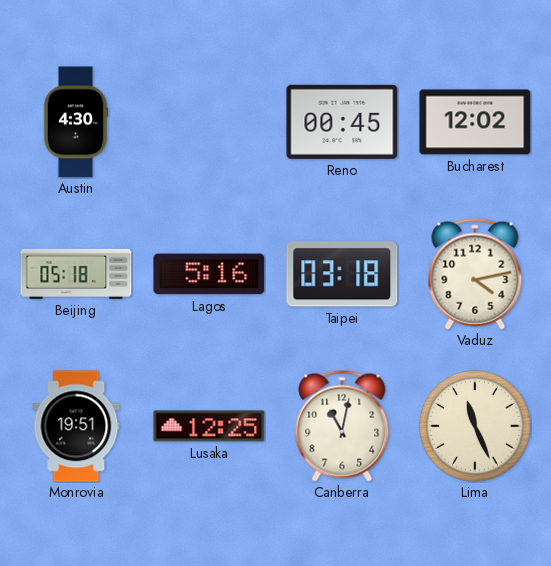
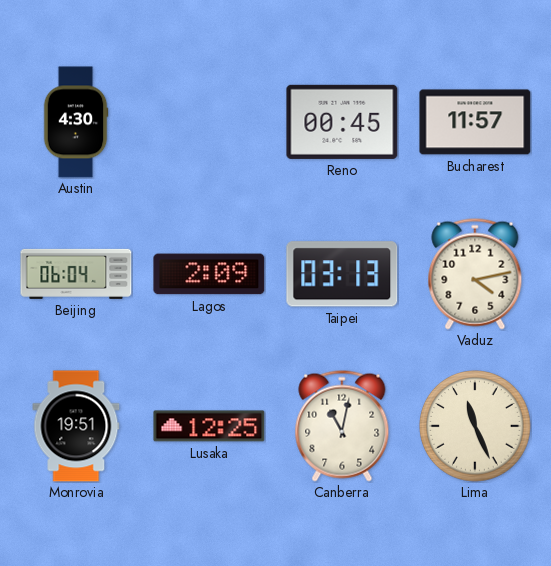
Bucharest: 12:02 -> 11:57 (475, 122)
Beijing: 05:18 -> 06:04 (76, 274)
Lagos: 5:16 -> 2:09 (209, 274)
Taipei: 03:18 -> 03:13 (342, 274)
